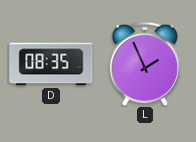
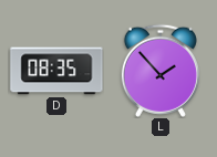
L: 1:56 -> 1:53 (161, 71)
